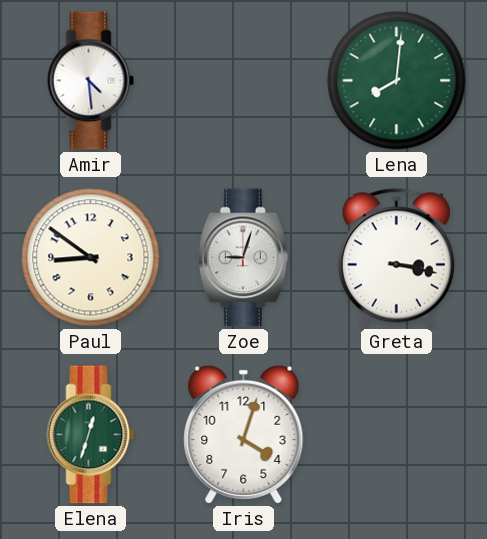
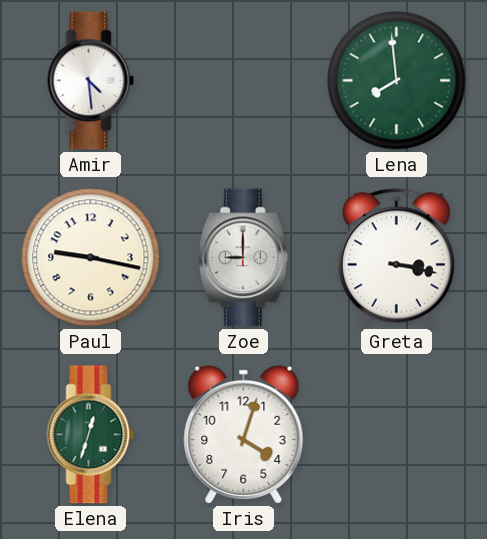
Lena: 8:01 -> 7:59 (397, 81)
Paul: 8:51 -> 9:17 (91, 258)
Zoe: 9:03 -> 9:00 (243, 258)
